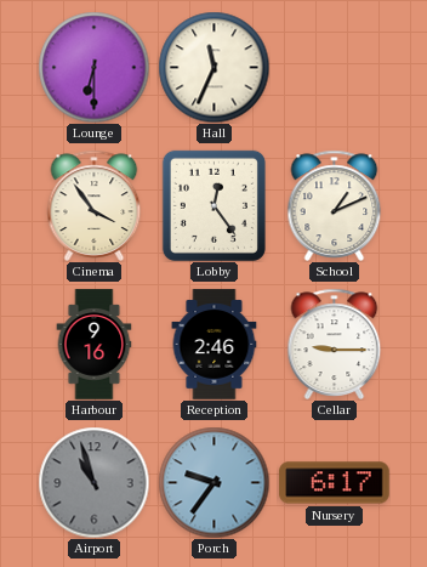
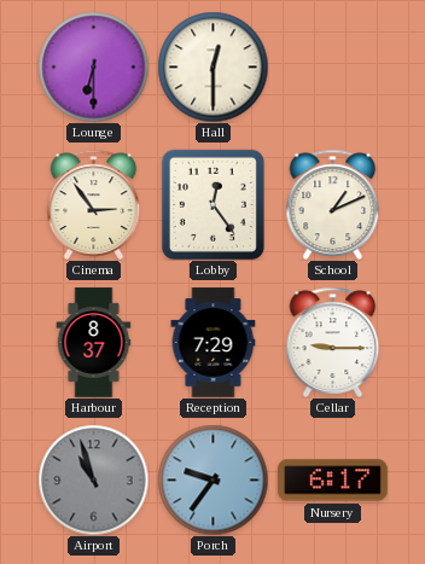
Hall: 11:34 -> 12:30 (212, 66)
Cinema: 3:54 -> 2:54 (94, 204)
Harbour: 9:16 -> 8:37 (94, 343)
Reception: 2:46 -> 7:29 (214, 343)
